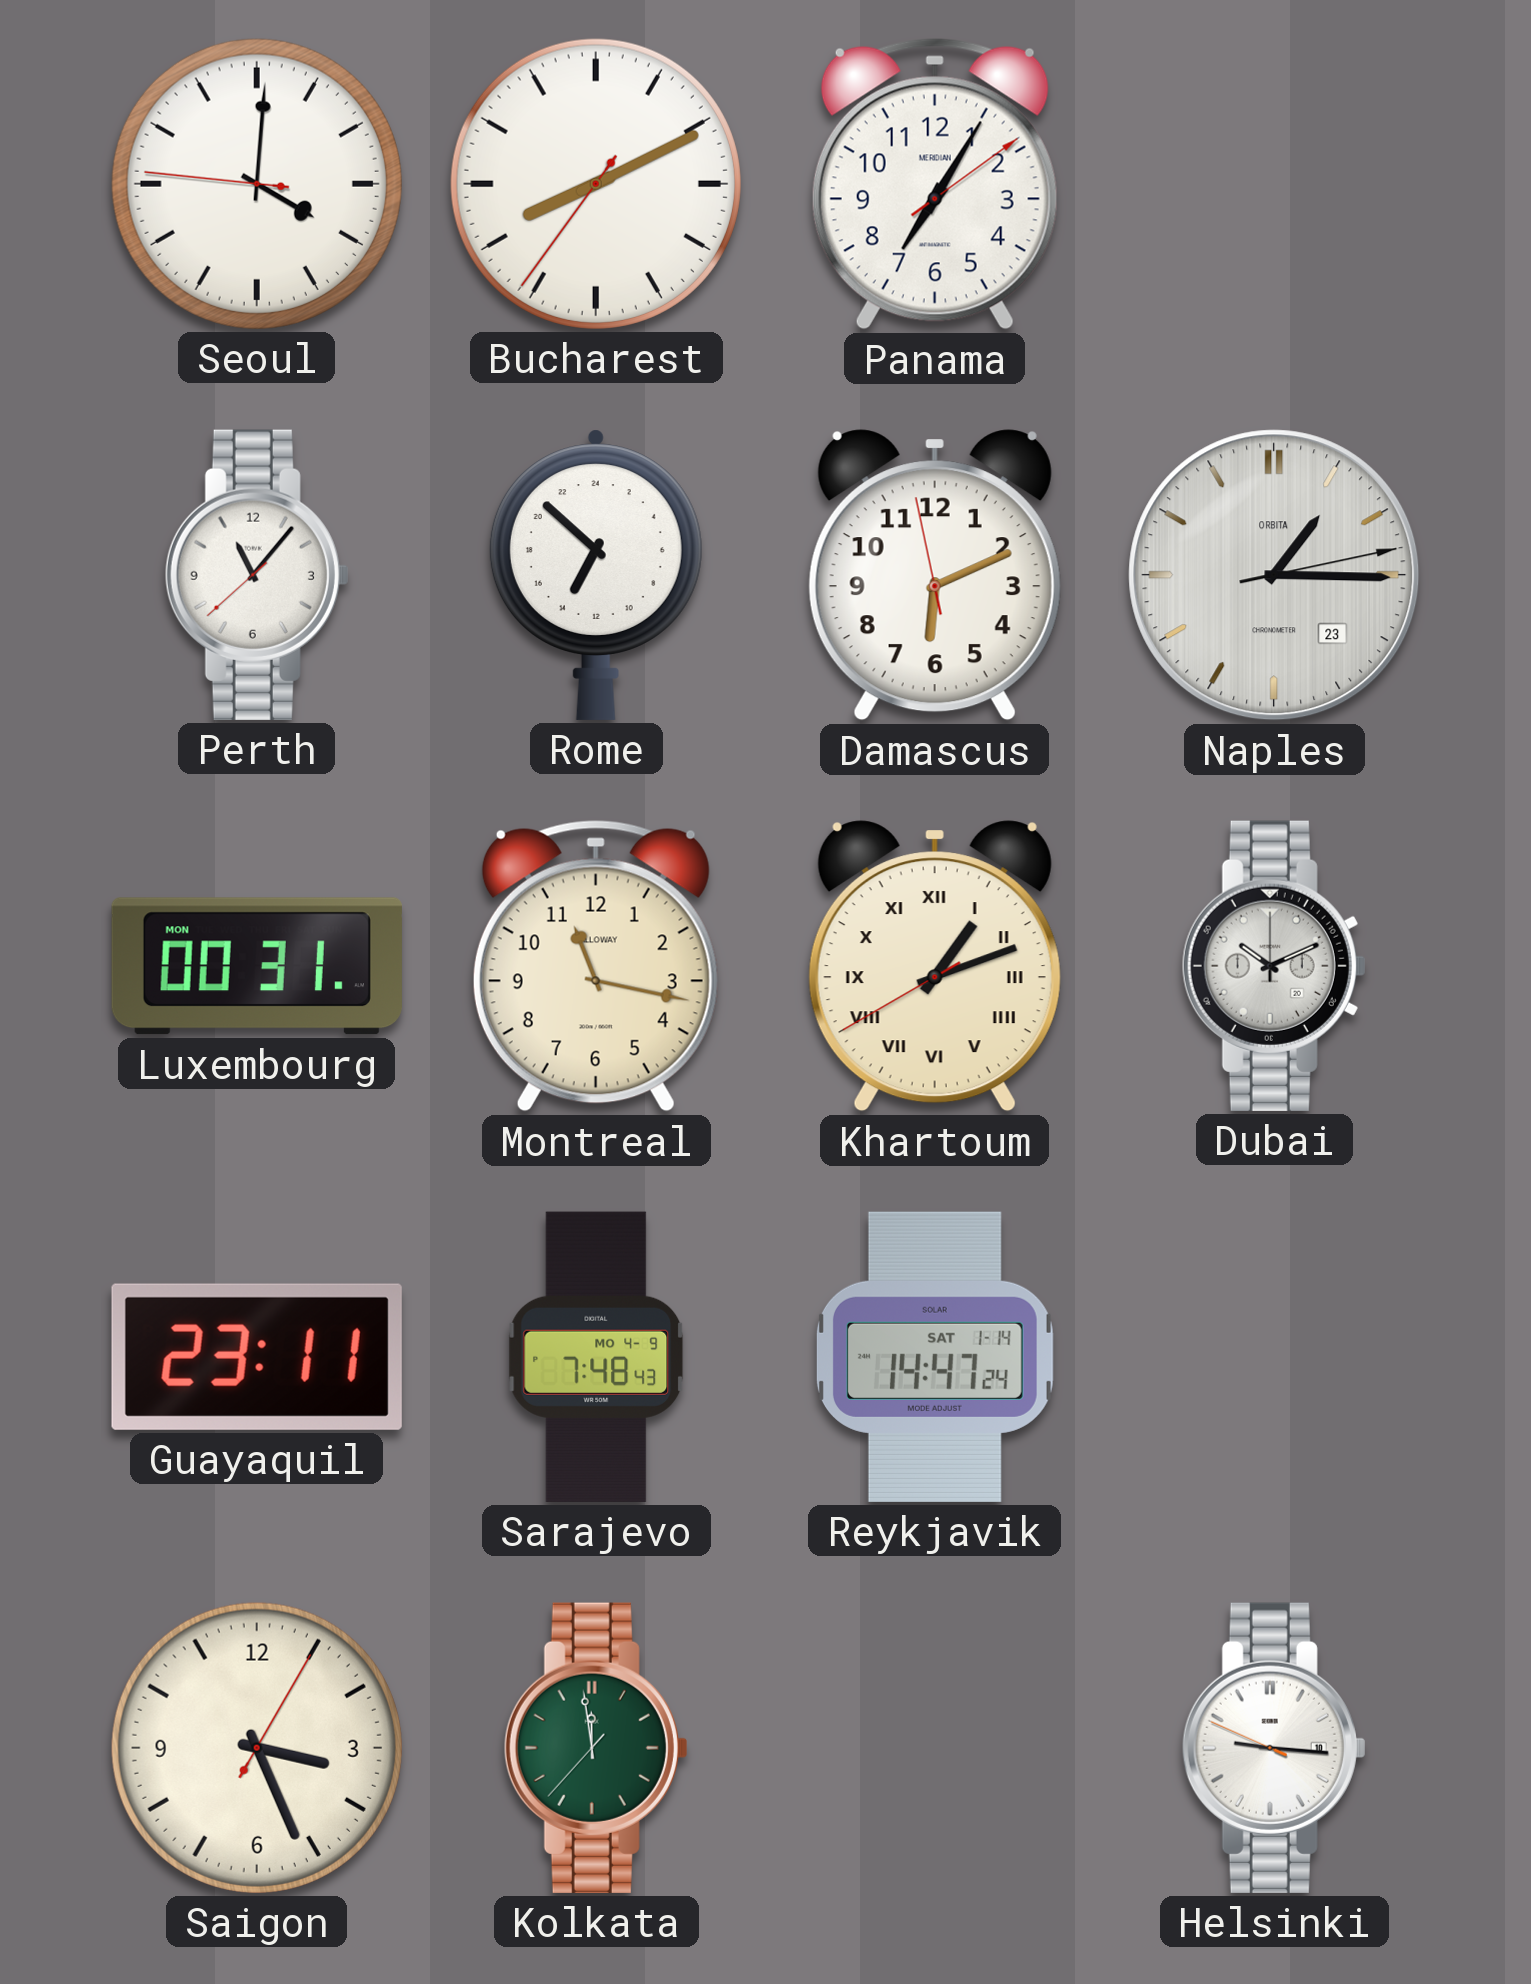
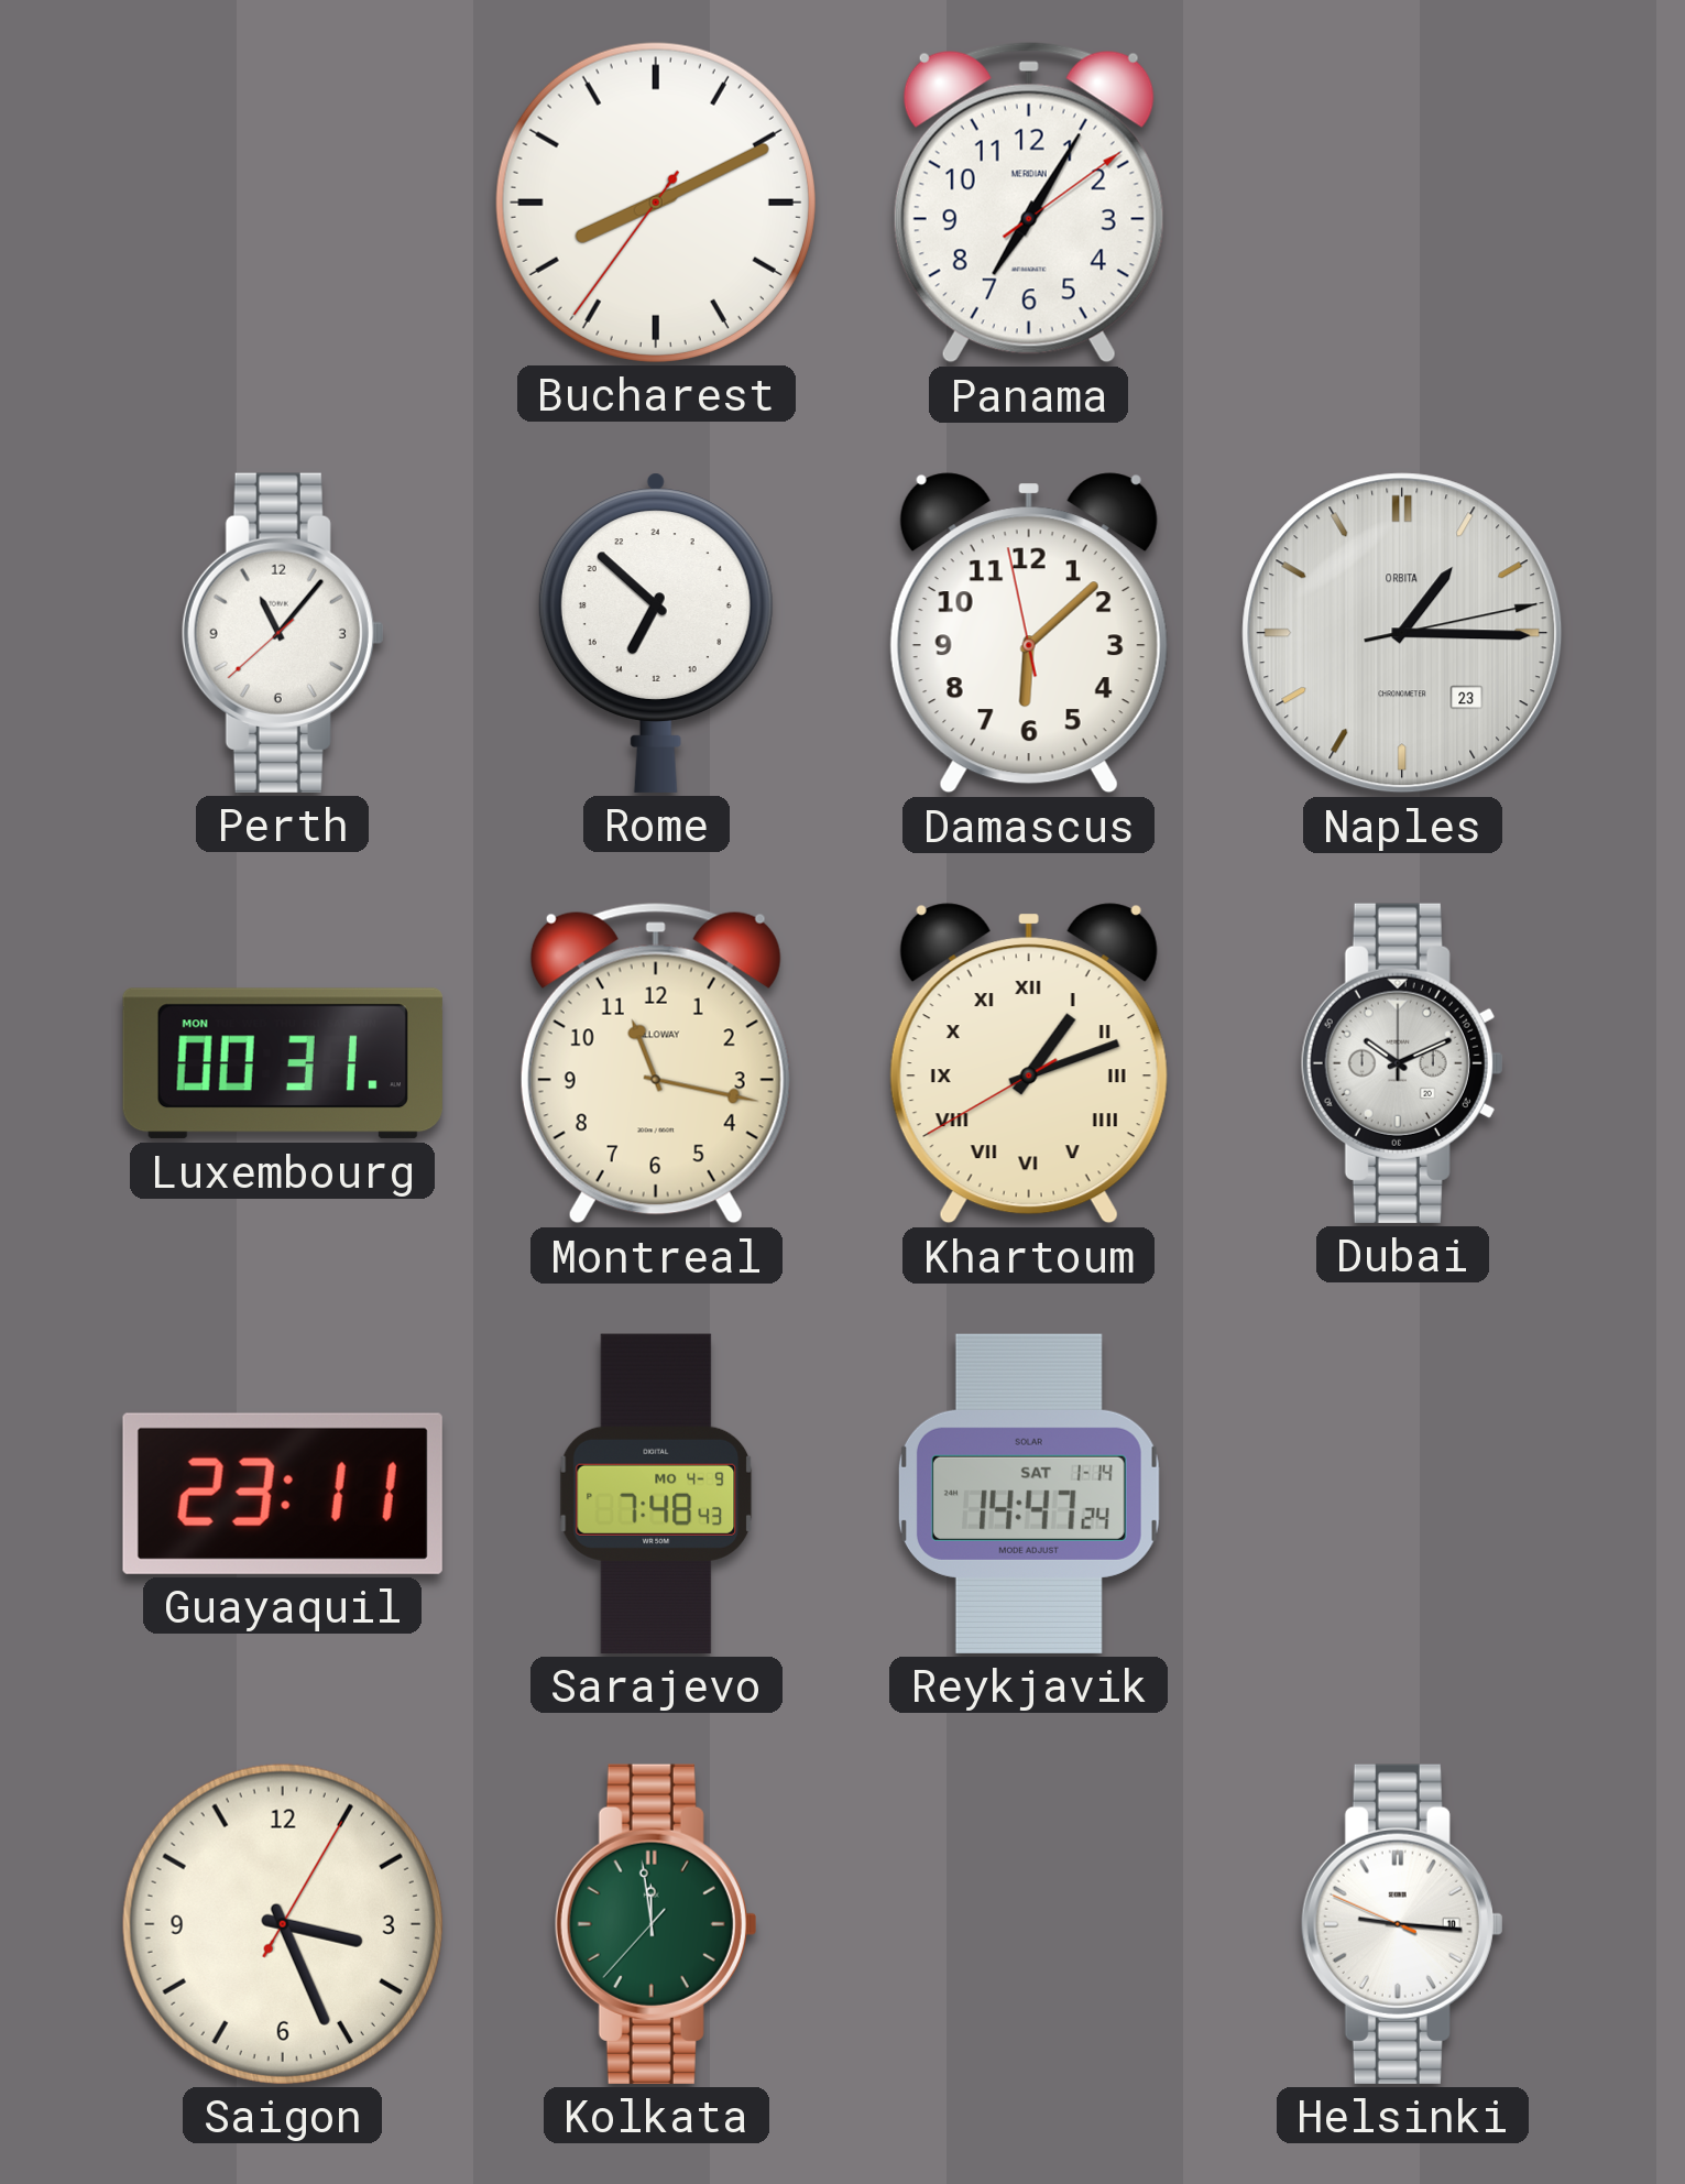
Seoul: 4:00 -> none (257, 184)
Damascus: 6:10 -> 6:07 (1029, 633)
